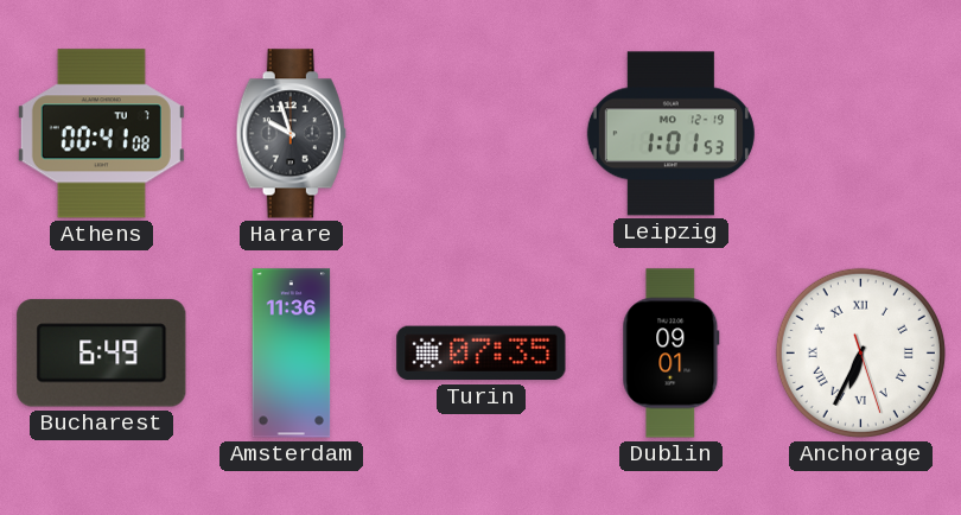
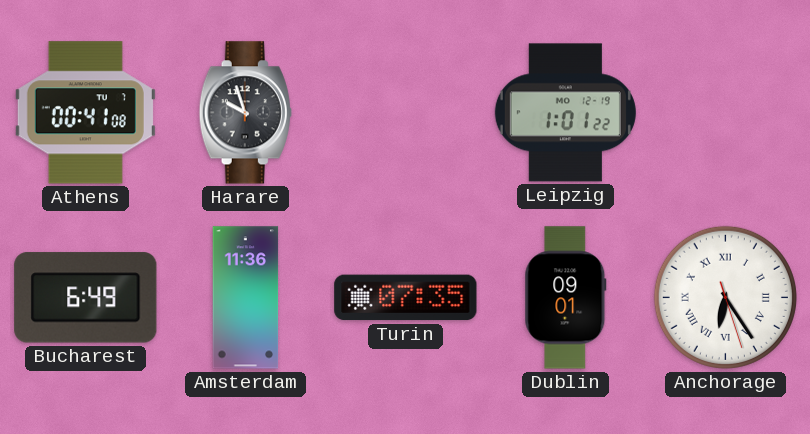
Leipzig: 1:01:53 -> 1:01:22 (565, 113)
Anchorage: 6:34 -> 6:24 (725, 297)
